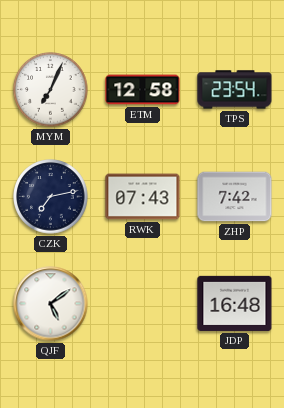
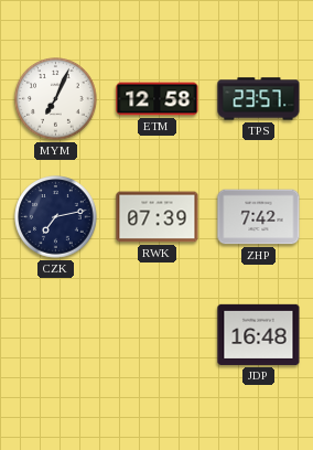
TPS: 23:54 -> 23:57 (259, 99)
RWK: 07:43 -> 07:39 (158, 217)
QJF: 5:09 -> none (51, 304)
